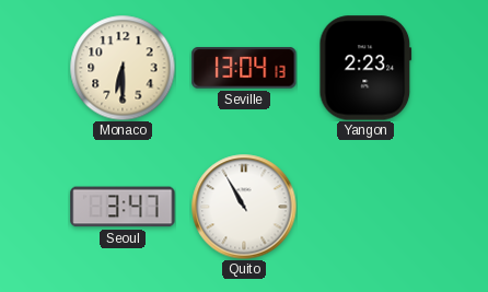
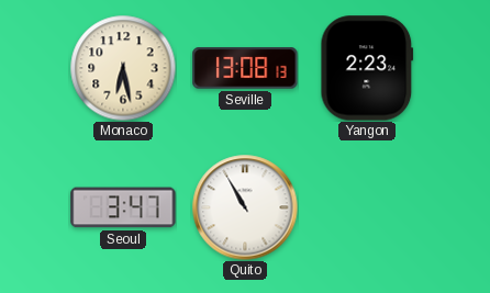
Monaco: 6:30 -> 6:28 (123, 68)
Seville: 13:04 -> 13:08 (245, 68)
